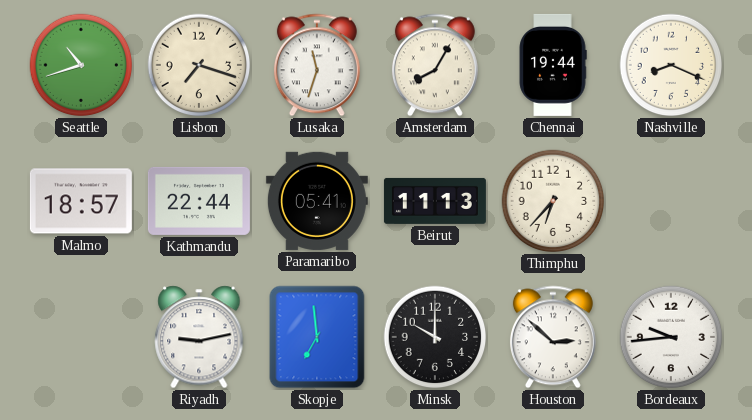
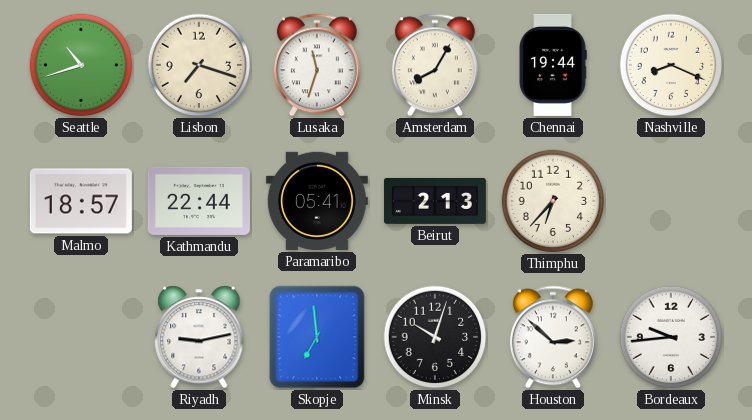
Beirut: 11:13 -> 2:13 (435, 201)
Minsk: 10:00 -> 10:03 (435, 337)
